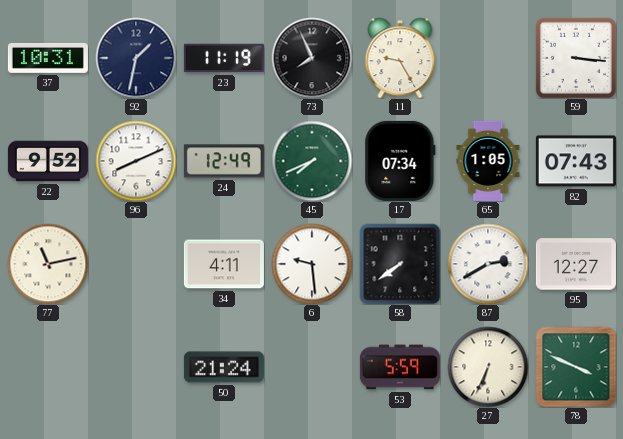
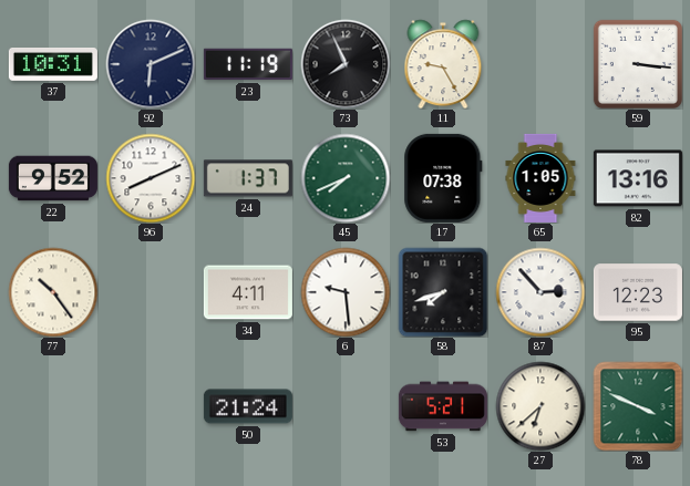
92: 1:32 -> 6:11 (151, 64)
24: 12:49 -> 1:37 (248, 178)
17: 07:34 -> 07:38 (443, 178)
82: 07:43 -> 13:16 (638, 178)
77: 11:13 -> 10:24 (53, 292)
58: 7:39 -> 7:42 (443, 292)
87: 2:40 -> 2:53 (540, 292)
95: 12:27 -> 12:23 (638, 292)
53: 5:59 -> 5:21 (443, 406)
27: 6:34 -> 6:38 (540, 406)
